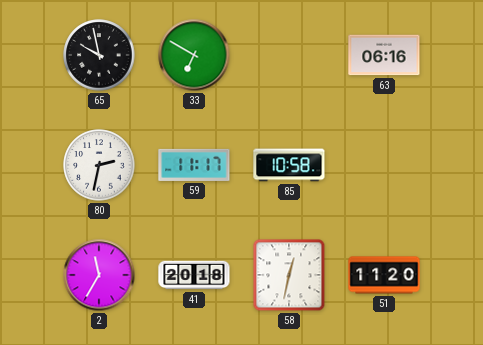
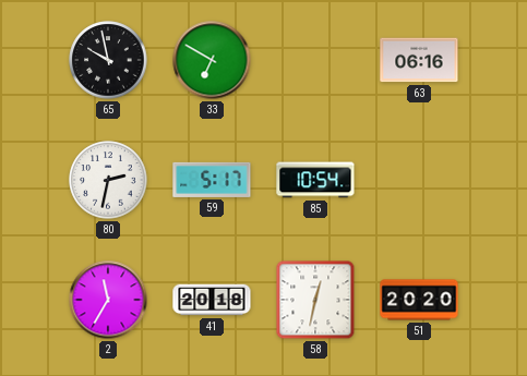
59: 11:17 -> 5:17 (212, 180)
85: 10:58 -> 10:54 (315, 180)
51: 11:20 -> 20:20 (419, 300)
